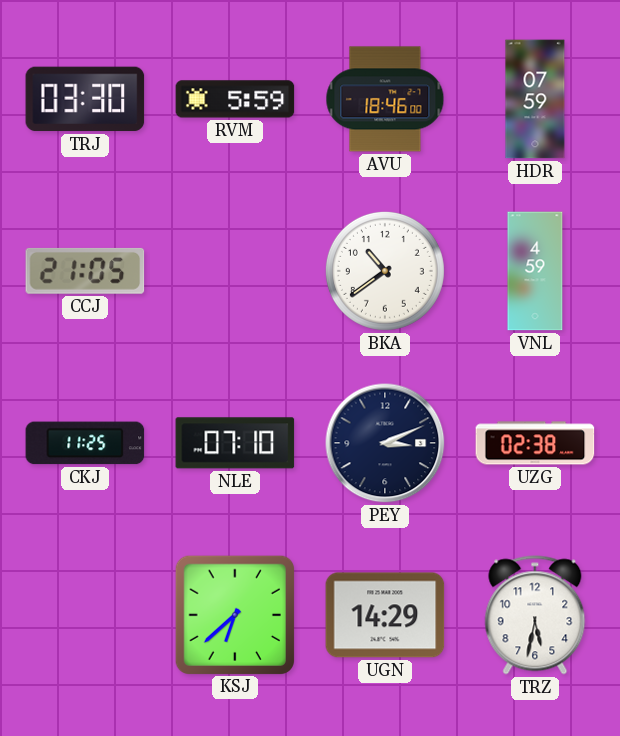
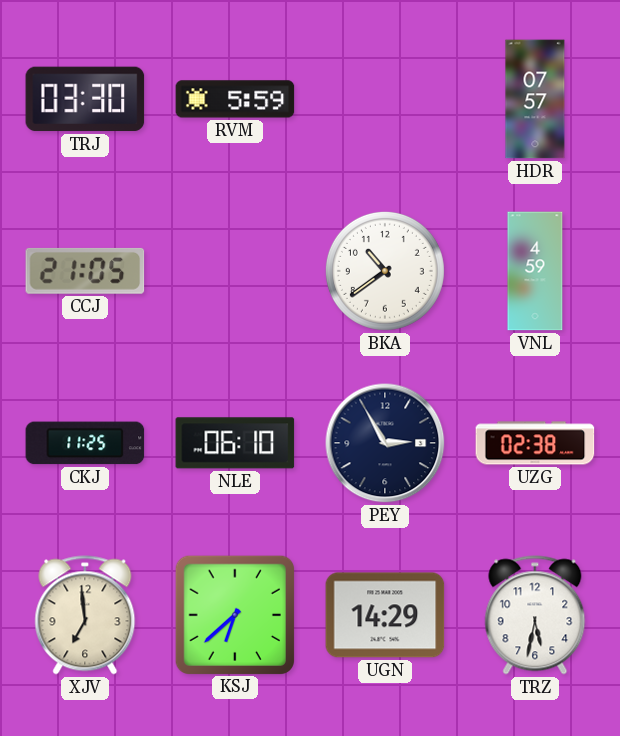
AVU: 18:46 -> none (385, 99)
HDR: 07:59 -> 07:57 (535, 99)
NLE: 07:10 -> 06:10 (235, 443)
PEY: 3:11 -> 2:55 (385, 443)
XJV: none -> 6:59 (85, 615)
